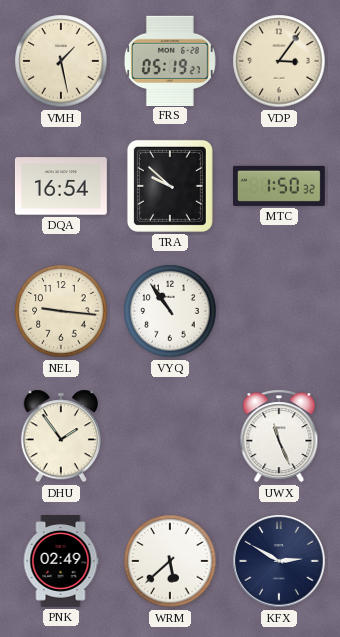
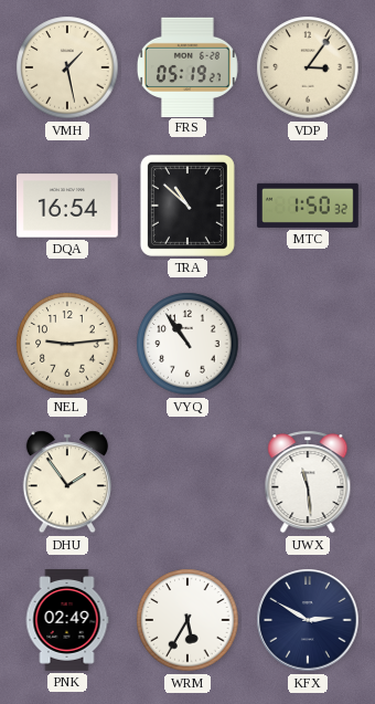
TRA: 9:52 -> 10:52 (187, 206)
NEL: 9:16 -> 9:14 (67, 344)
UWX: 11:26 -> 11:29 (308, 482)
WRM: 5:38 -> 5:35 (187, 620)
